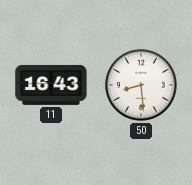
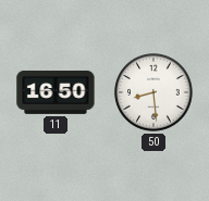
11: 16:43 -> 16:50 (56, 92)
